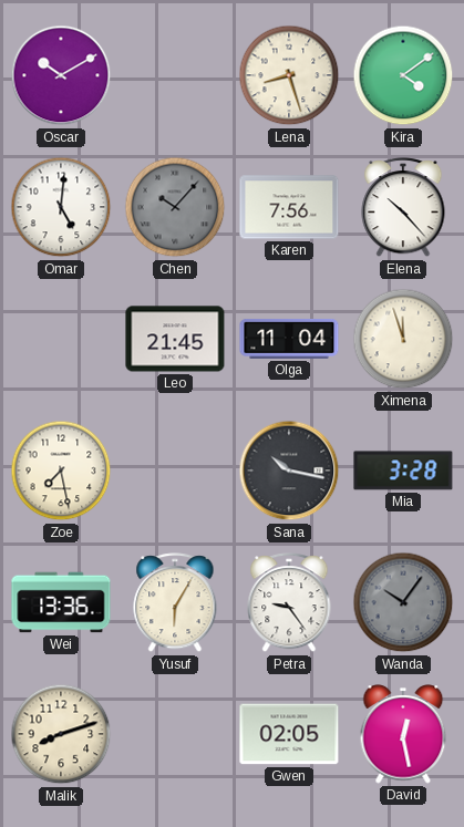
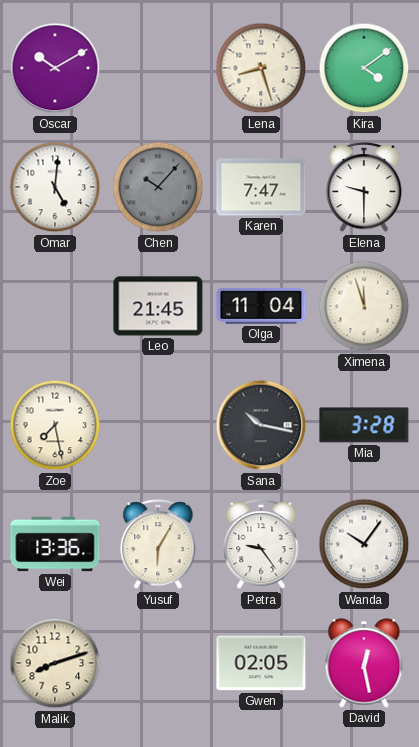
Karen: 7:56 -> 7:47 (261, 187)
Elena: 10:23 -> 9:30 (364, 188)
Wanda dial: grey -> white (364, 544)
